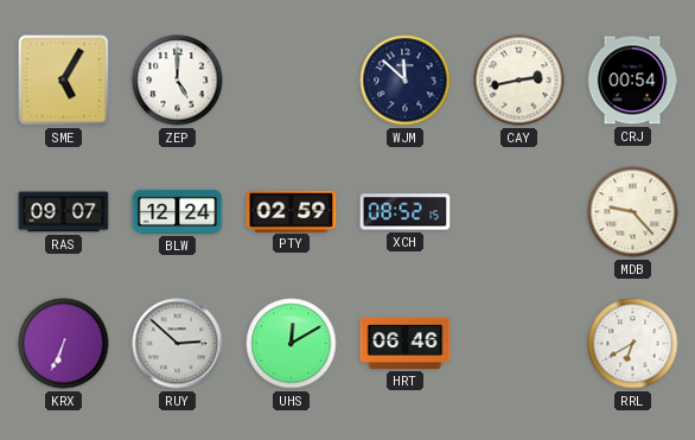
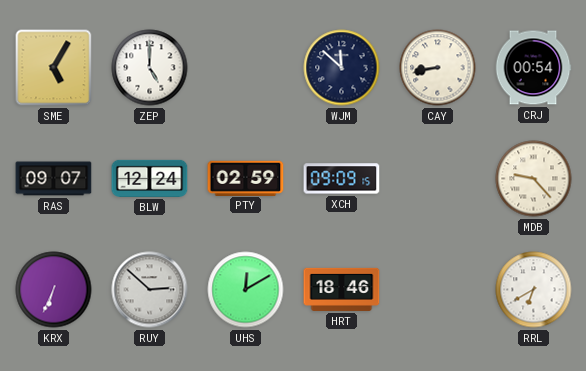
CAY: 2:43 -> 8:43 (438, 68)
XCH: 08:52 -> 09:09 (342, 179)
HRT: 06:46 -> 18:46 (342, 289)
